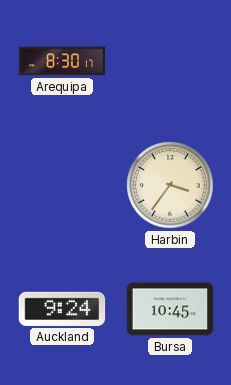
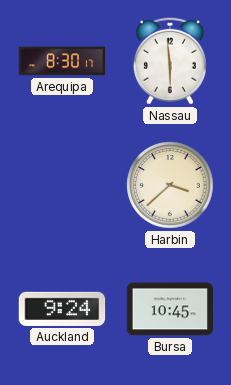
Nassau: none -> 5:59 (170, 61)
Harbin: 3:36 -> 3:38 (170, 185)
